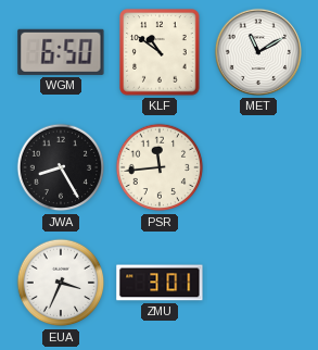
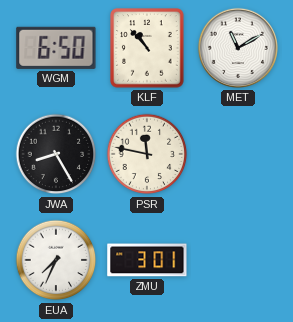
KLF: 10:51 -> 10:53 (147, 48)
PSR: 11:44 -> 11:47 (147, 154)
EUA: 3:34 -> 7:34 (56, 260)
